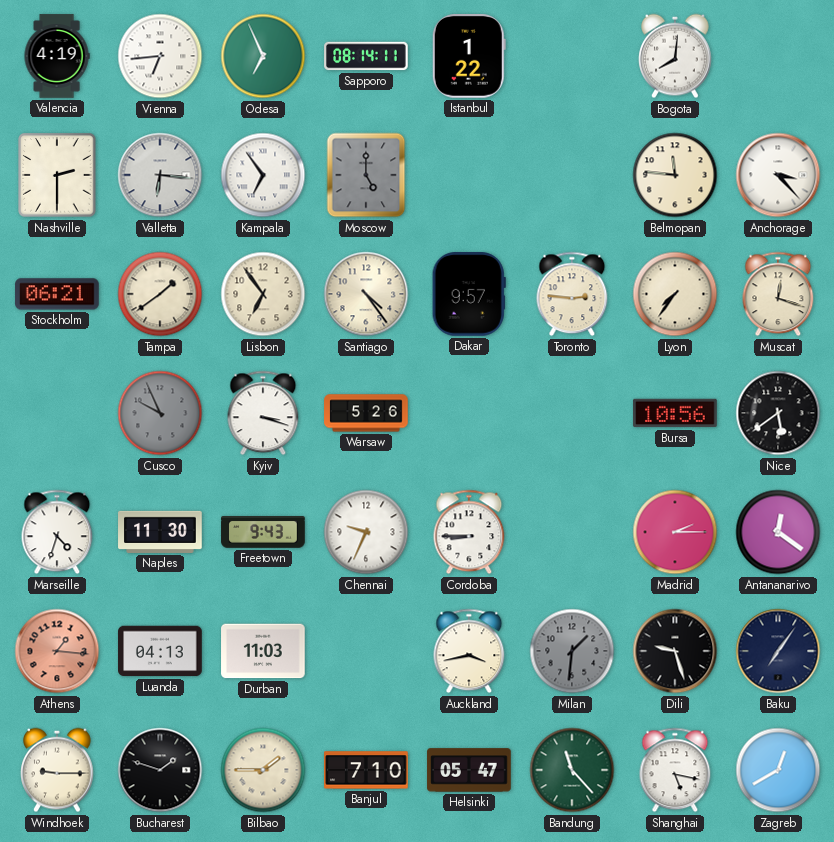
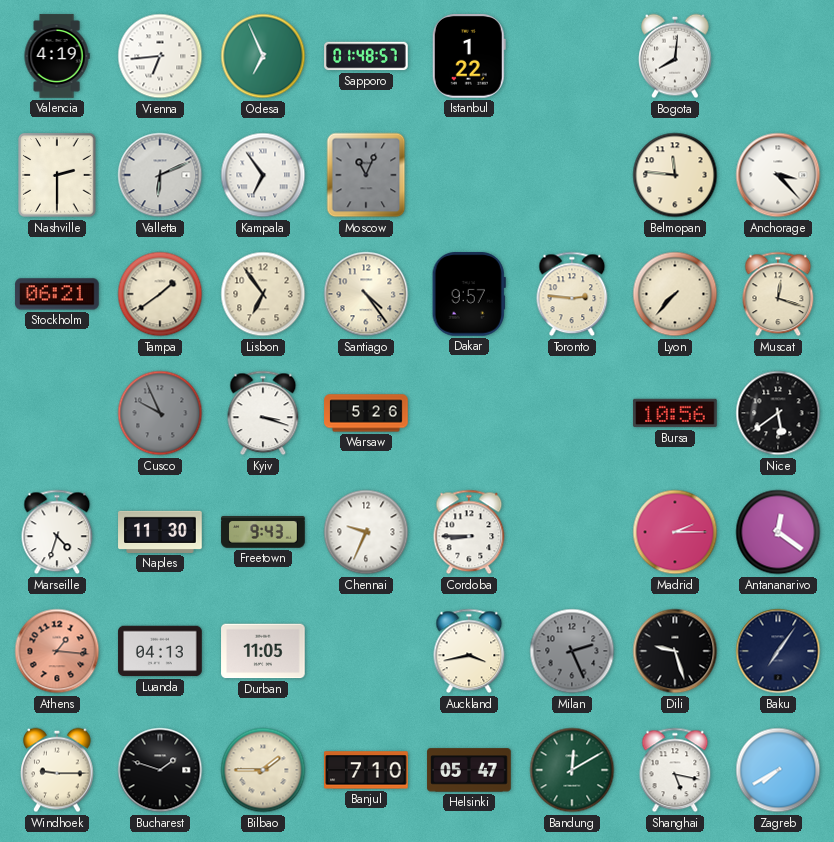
Sapporo: 08:14 -> 01:48 (366, 56)
Valletta: 6:16 -> 6:11 (160, 175)
Moscow: 5:00 -> 11:04 (366, 175)
Lyon: 7:36 -> 7:37 (675, 294)
Durban: 11:03 -> 11:05 (263, 651)
Milan: 1:31 -> 2:26 (572, 651)
Bandung: 11:23 -> 12:10 (572, 770)
Zagreb: 12:40 -> 7:40 (778, 770)
